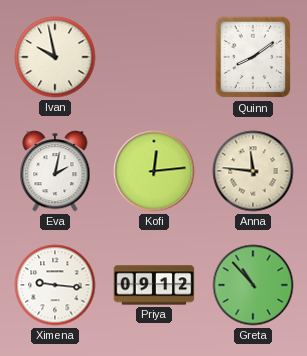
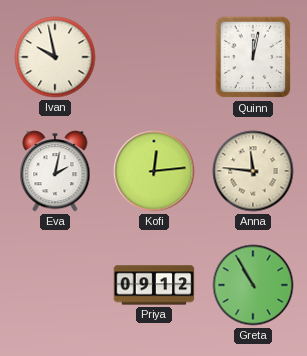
Quinn: 8:09 -> 12:02 (253, 57)
Ximena: 9:16 -> none (55, 285)
Greta: 10:53 -> 10:55 (253, 285)
